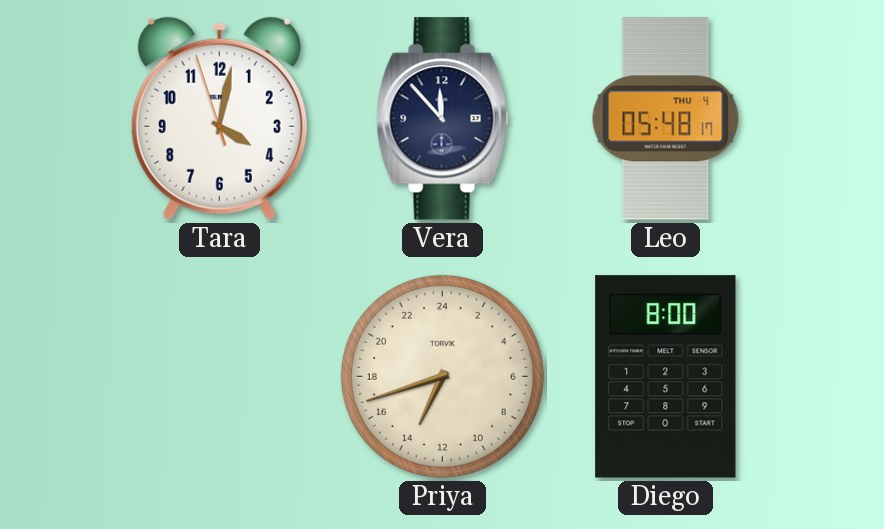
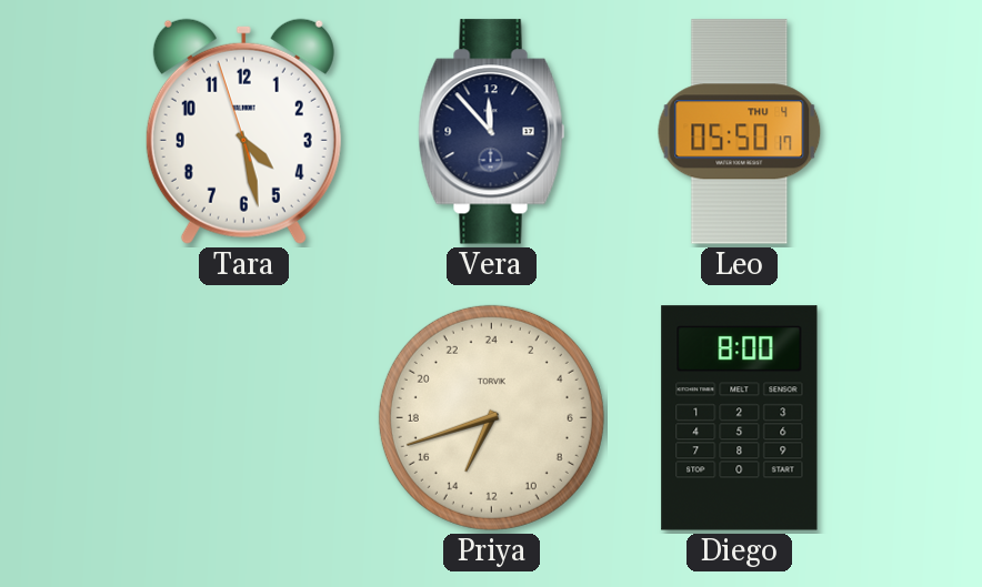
Tara: 4:01 -> 4:27 (243, 131)
Leo: 05:48 -> 05:50 (740, 132)
